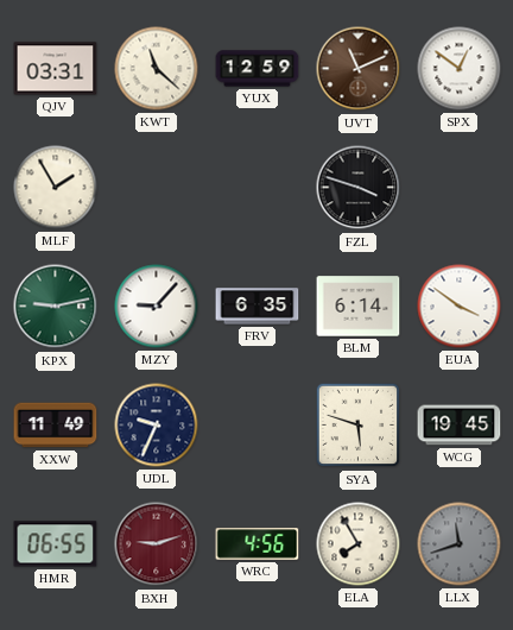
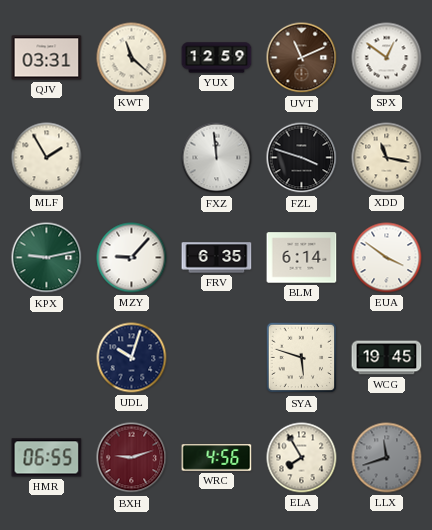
FXZ: none -> 11:59 (217, 158)
XDD: none -> 11:17 (387, 158)
XXW: 11:49 -> none (56, 426)
UDL: 9:34 -> 10:03 (132, 358)
